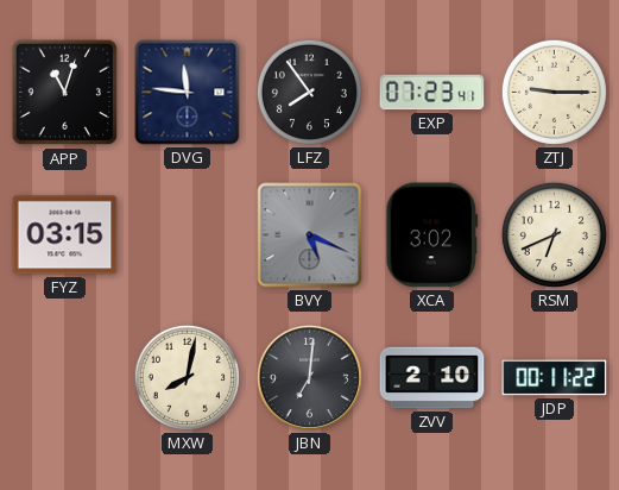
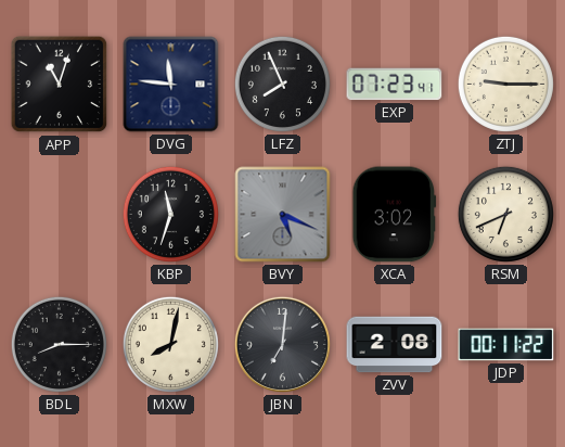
LFZ: 7:54 -> 7:56 (282, 84)
FYZ: 03:15 -> none (65, 235)
KBP: none -> 11:33 (170, 214)
BDL: none -> 8:15 (59, 344)
ZVV: 2:10 -> 2:08 (395, 345)
